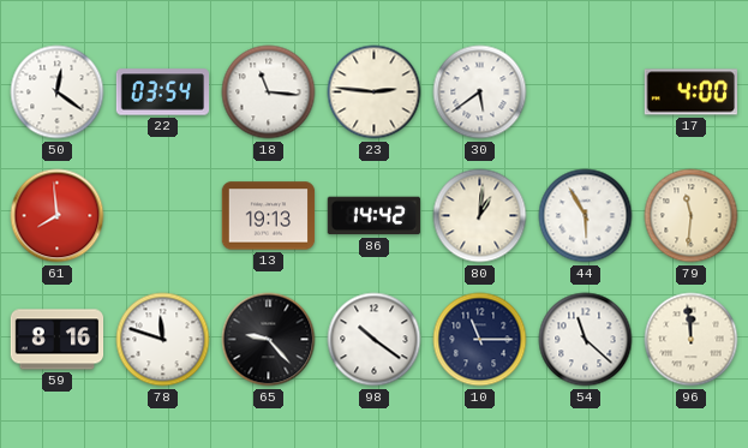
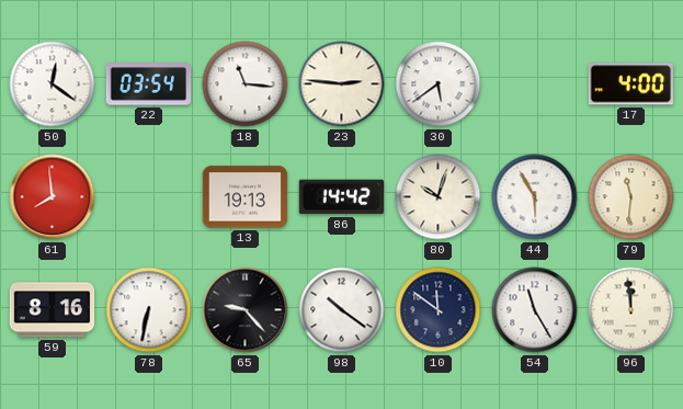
80: 1:01 -> 10:03 (439, 197)
78: 11:48 -> 6:32 (149, 310)
10: 11:15 -> 11:51 (439, 310)
54: 11:22 -> 11:25 (535, 310)
